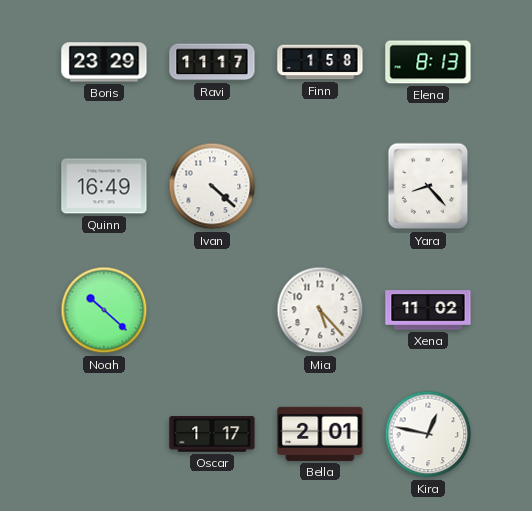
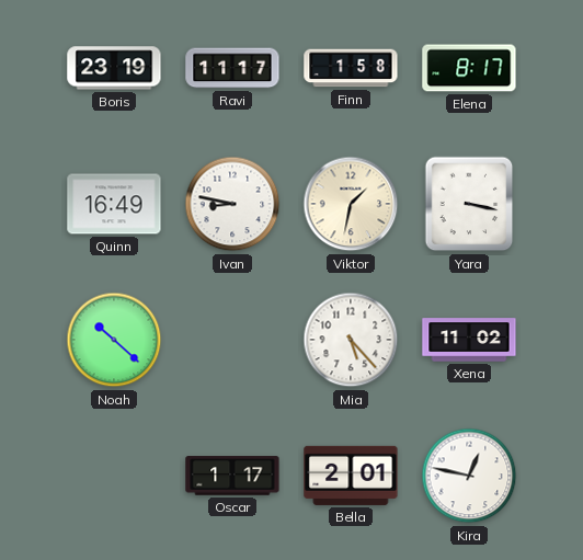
Boris: 23:29 -> 23:19 (114, 68)
Elena: 8:13 -> 8:17 (469, 68)
Ivan: 4:22 -> 8:47 (232, 204)
Viktor: none -> 1:32 (351, 204)
Yara: 8:23 -> 3:17 (469, 204)
